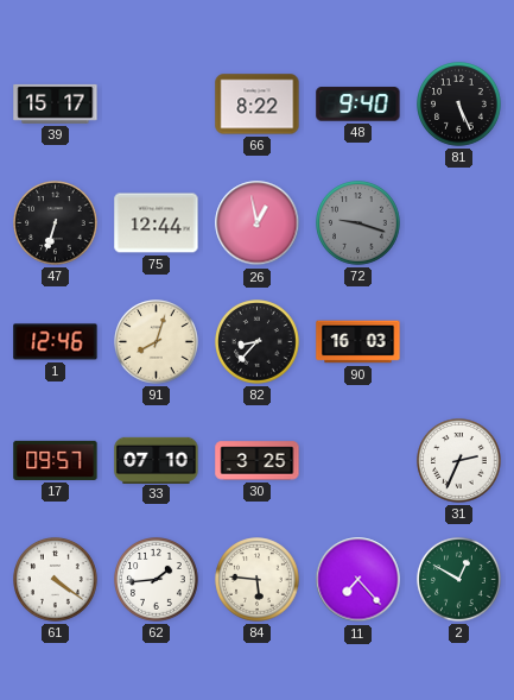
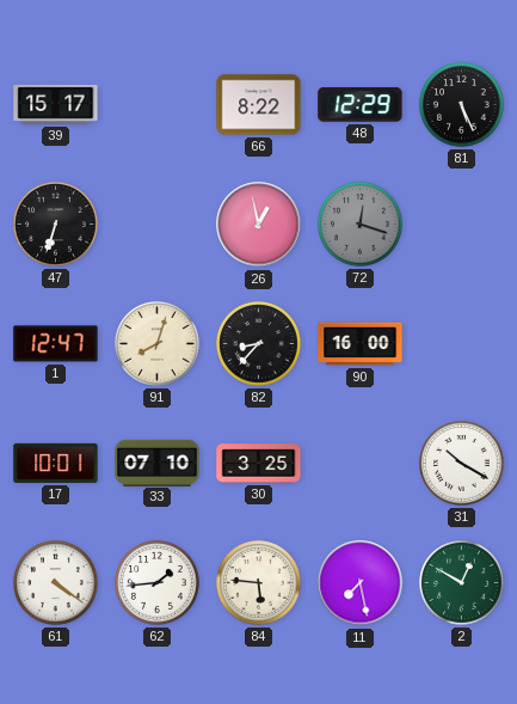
48: 9:40 -> 12:29 (361, 105)
75: 12:44 -> none (157, 223)
72: 9:18 -> 12:18 (361, 225)
1: 12:46 -> 12:47 (56, 344)
90: 16:03 -> 16:00 (361, 344)
17: 09:57 -> 10:01 (56, 463)
31: 2:34 -> 10:20 (462, 464)
11: 7:23 -> 7:28 (361, 583)
